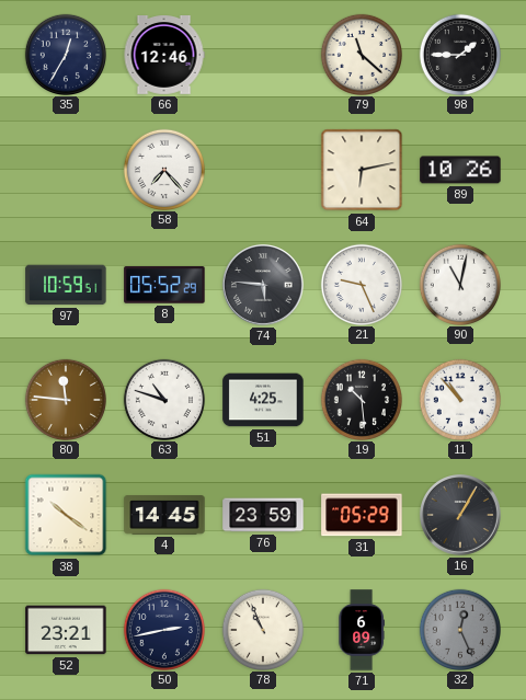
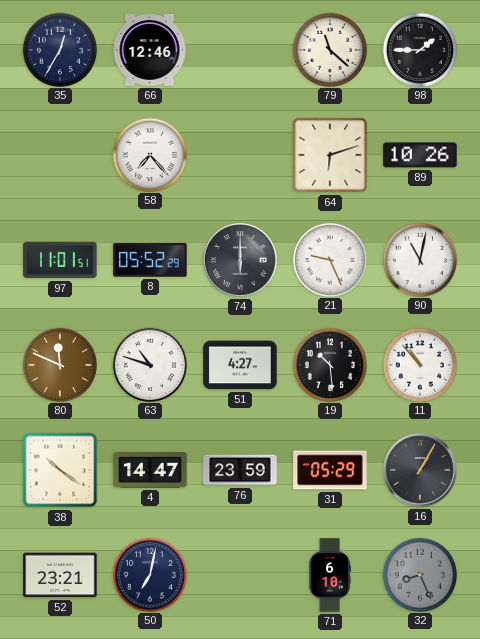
64: 6:13 -> 6:12 (330, 155)
97: 10:59 -> 11:01 (60, 260)
74: 5:46 -> 6:00 (240, 261)
80: 11:46 -> 11:49 (59, 364)
51: 4:25 -> 4:27 (240, 365)
4: 14:45 -> 14:47 (150, 470)
50: 2:43 -> 7:02 (149, 574)
78: 10:56 -> none (262, 629)
71: 6:09 -> 6:10 (330, 575)
32: 12:26 -> 8:26 (419, 574)
